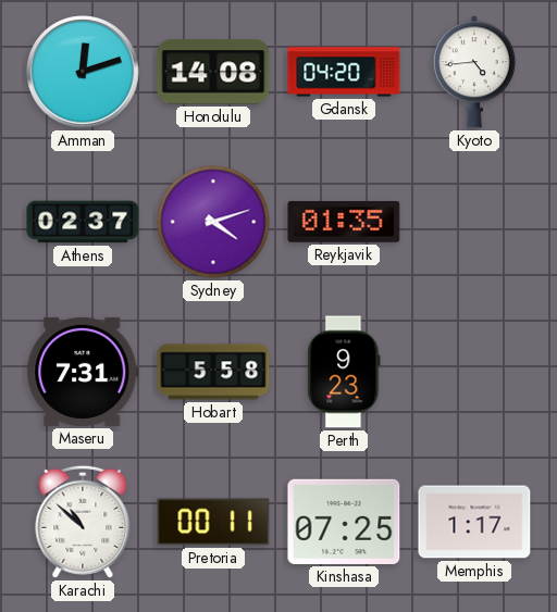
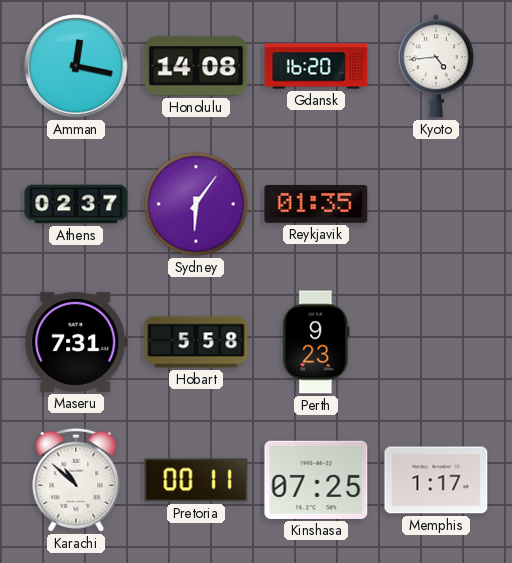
Amman: 12:12 -> 12:17 (76, 66)
Gdansk: 04:20 -> 16:20 (316, 66)
Sydney: 4:12 -> 6:06 (196, 204)
